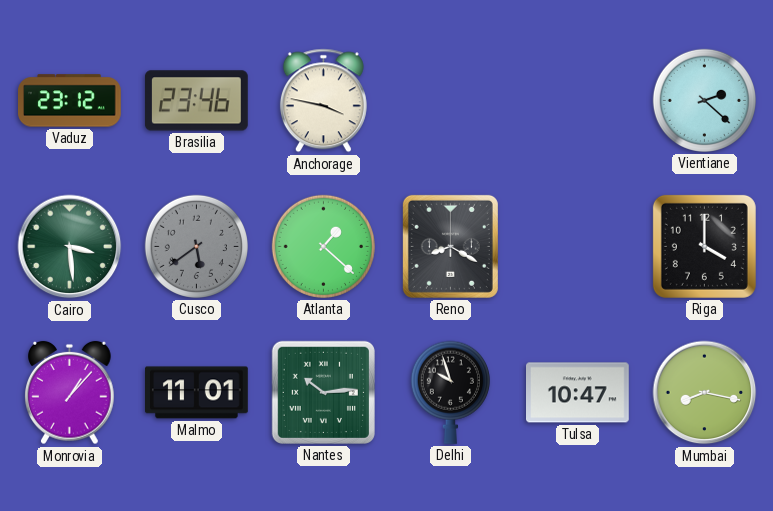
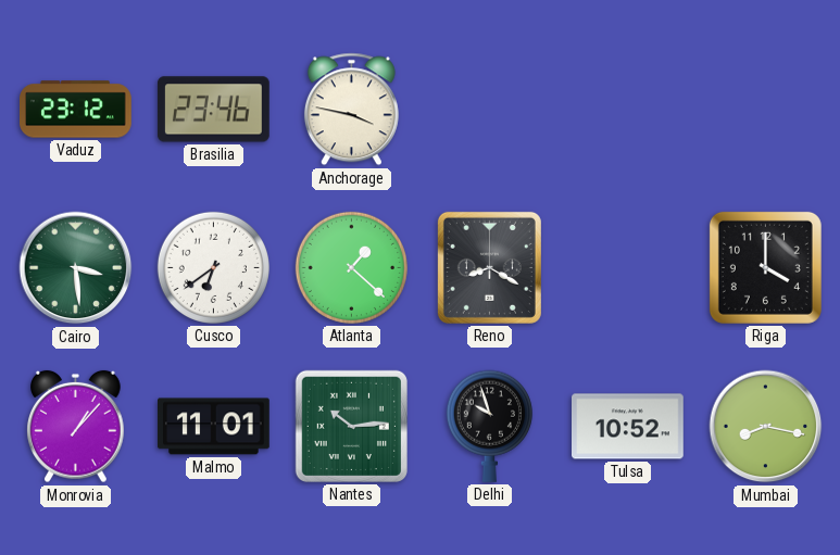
Vientiane: 2:22 -> none (704, 100)
Cusco: 5:39 -> 6:39 (213, 267)
Cusco dial: grey -> white (213, 267)
Tulsa: 10:47 -> 10:52 (628, 427)
